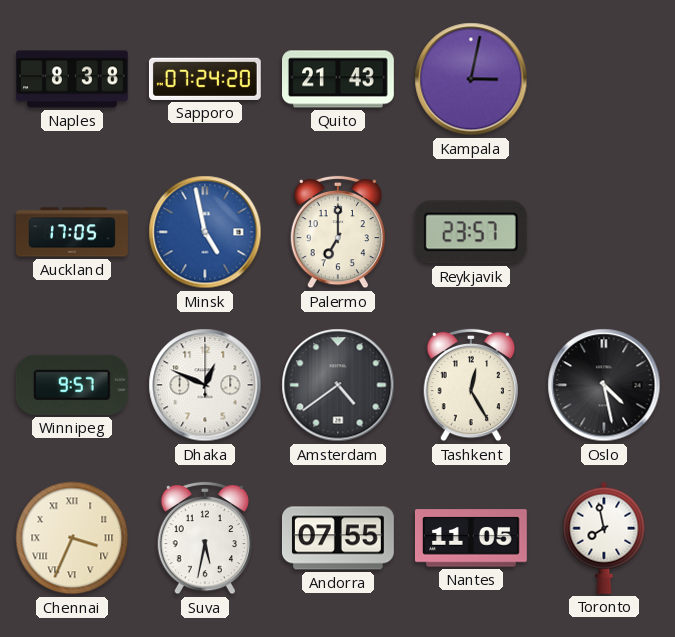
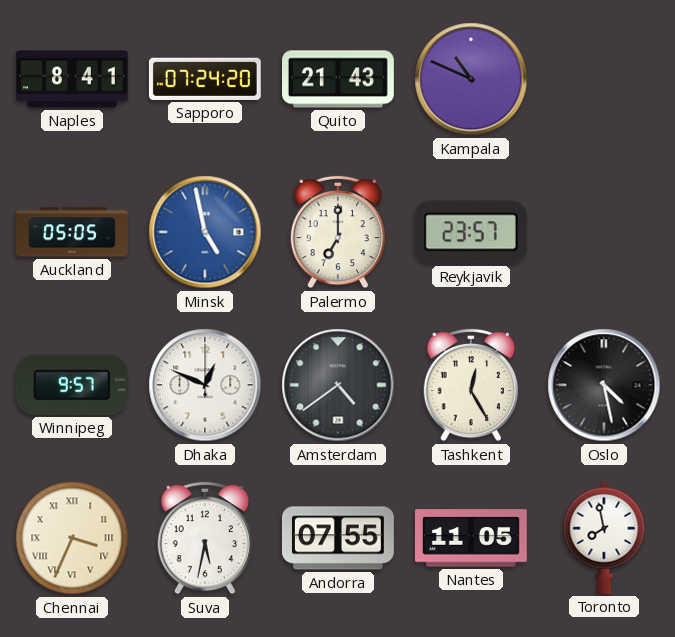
Naples: 8:38 -> 8:41 (73, 79)
Kampala: 3:02 -> 10:49 (471, 79)
Auckland: 17:05 -> 05:05 (73, 232)
